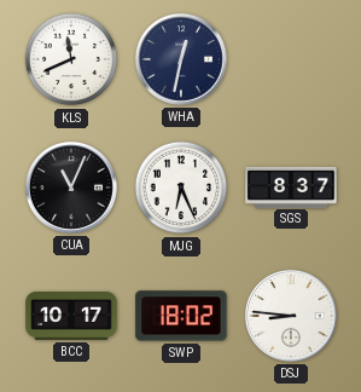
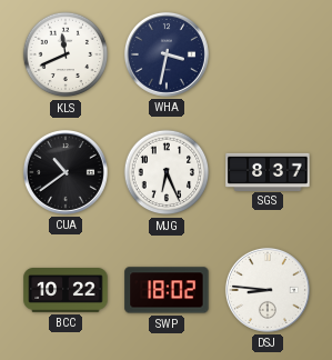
WHA: 12:32 -> 3:32 (167, 54)
CUA: 11:04 -> 10:39 (66, 172)
BCC: 10:17 -> 10:22 (66, 291)
